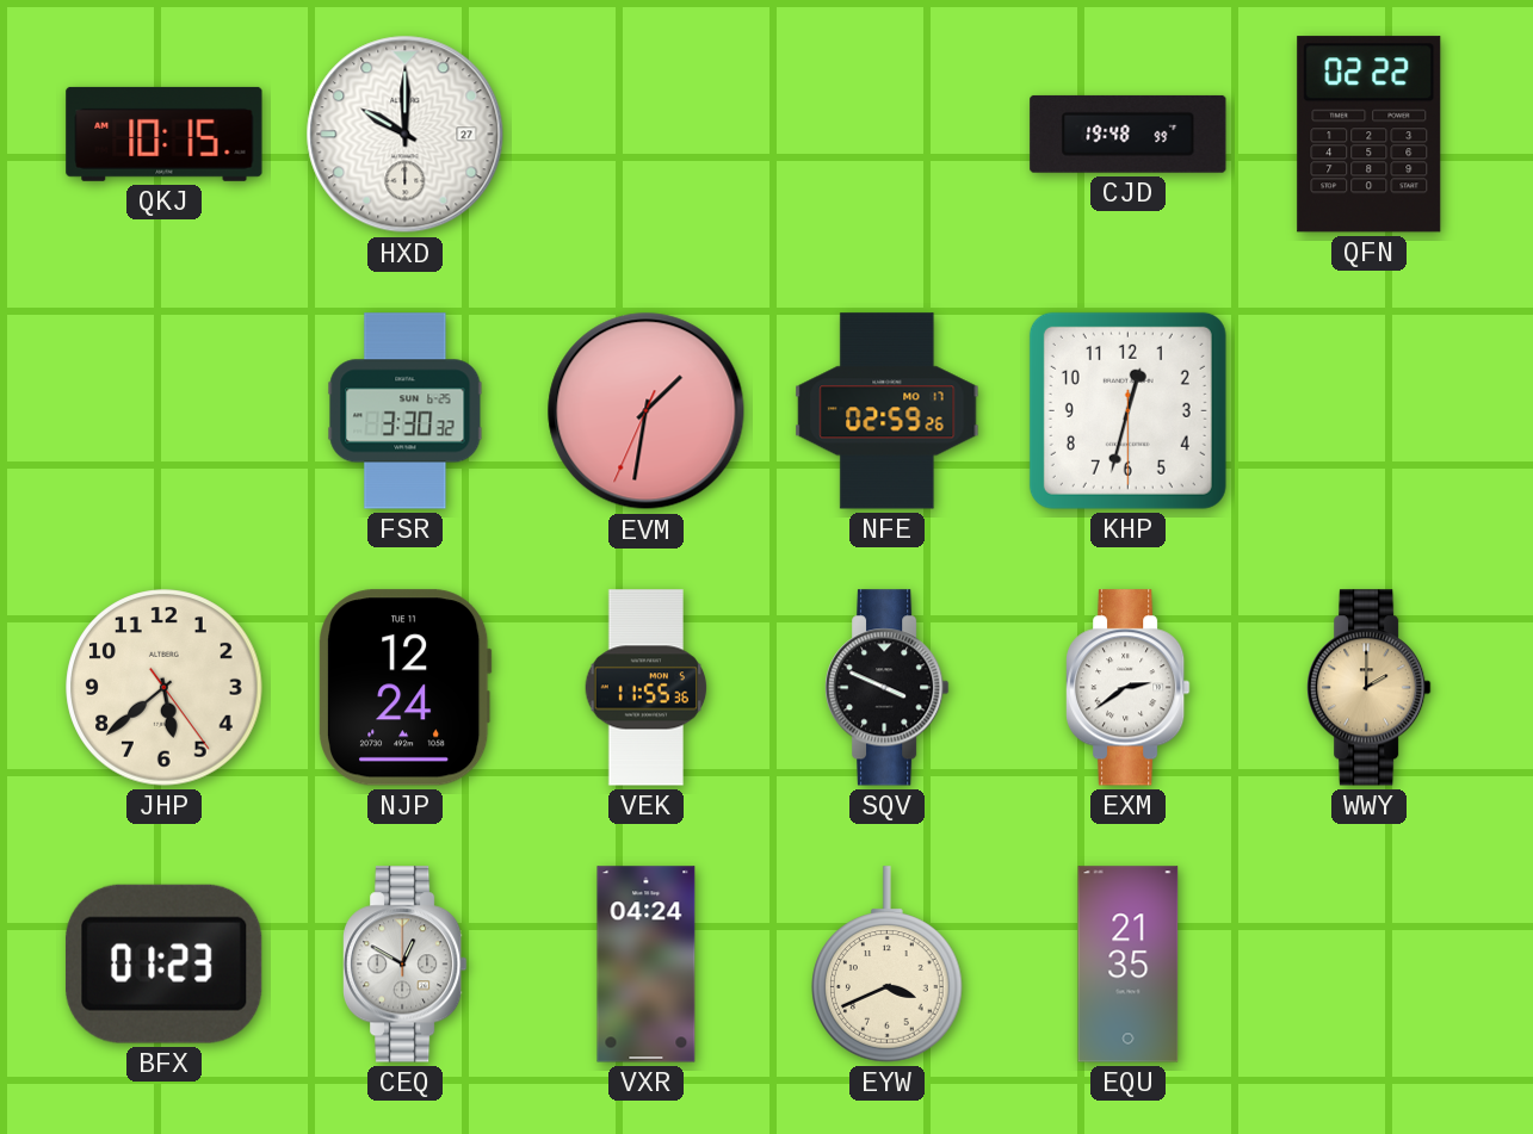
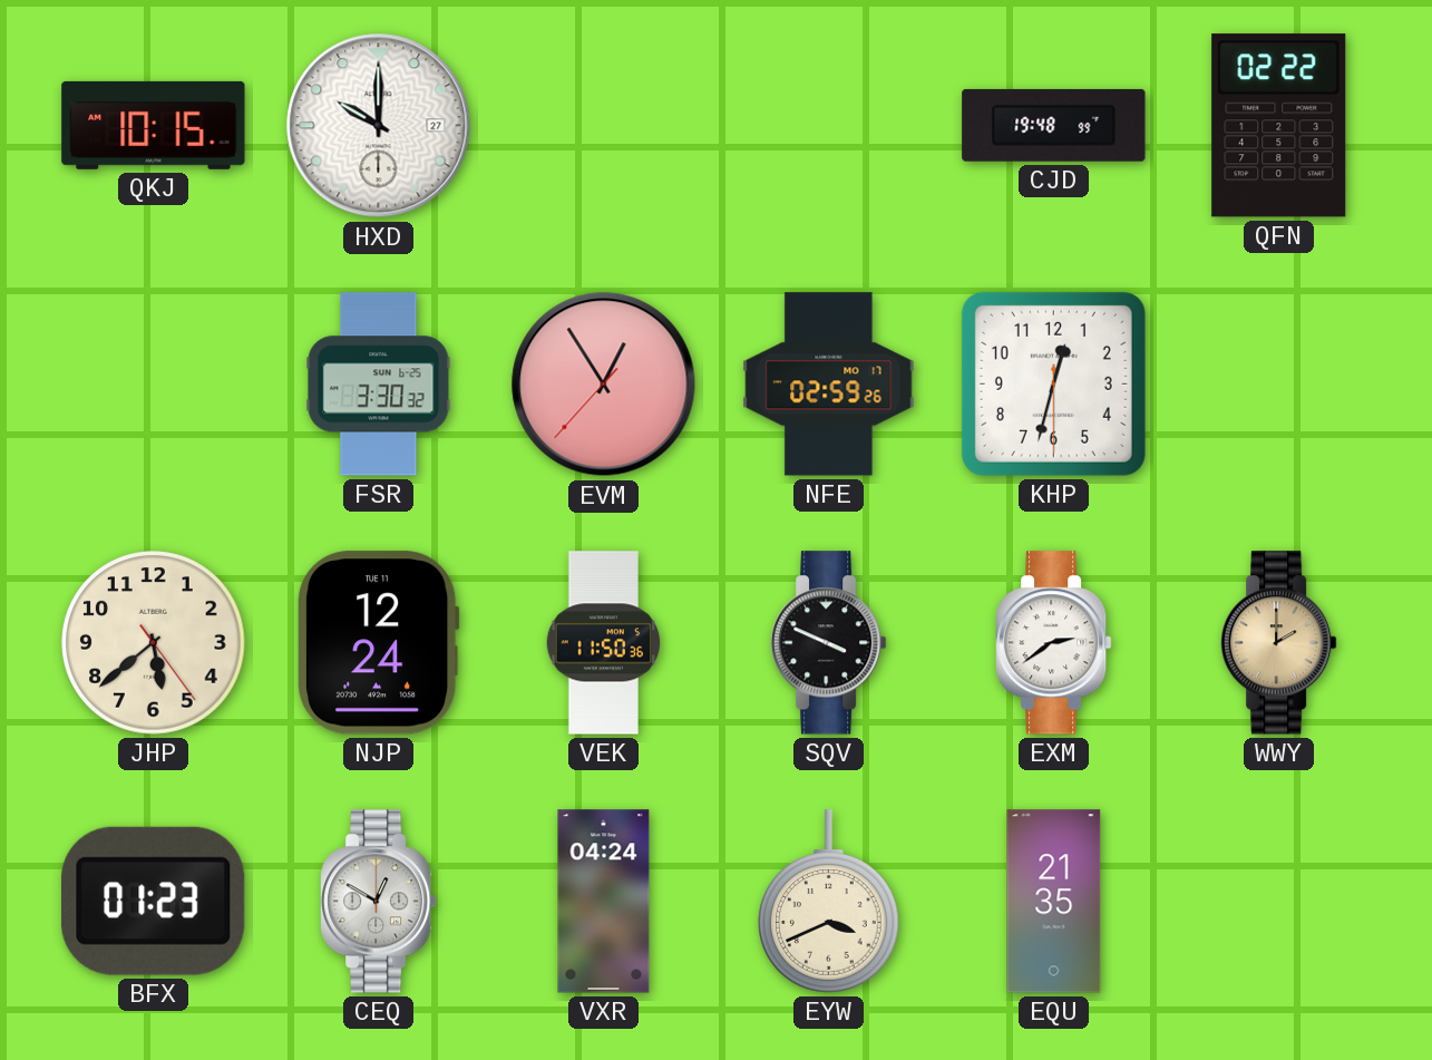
EVM: 1:31 -> 12:54 (604, 385)
VEK: 11:55 -> 11:50 (604, 643)
